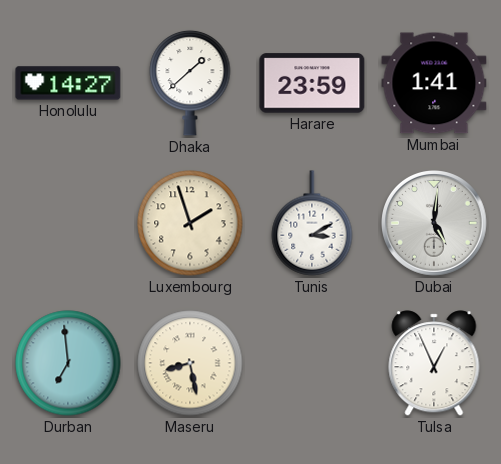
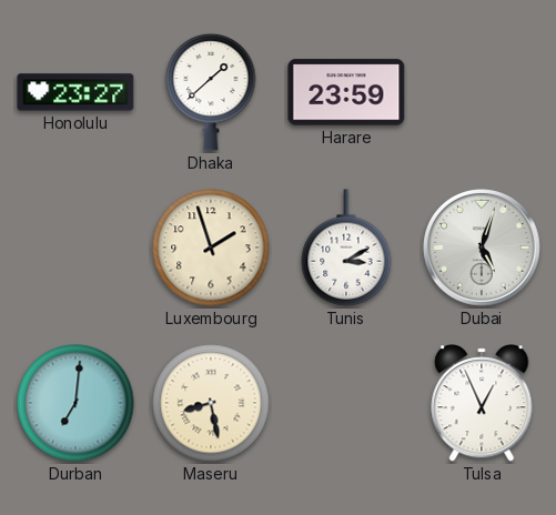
Honolulu: 14:27 -> 23:27 (75, 92)
Mumbai: 1:41 -> none (434, 83)
Dubai: 5:01 -> 5:03 (483, 249)
Durban: 6:59 -> 7:01 (75, 403)
